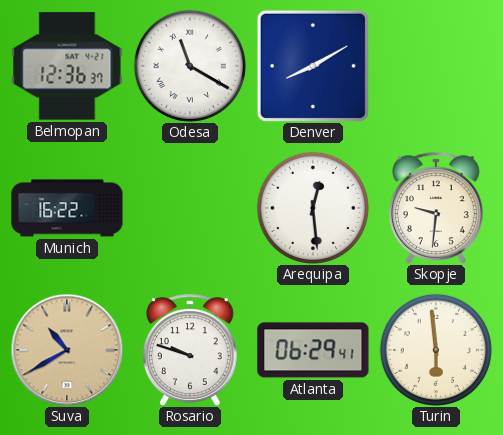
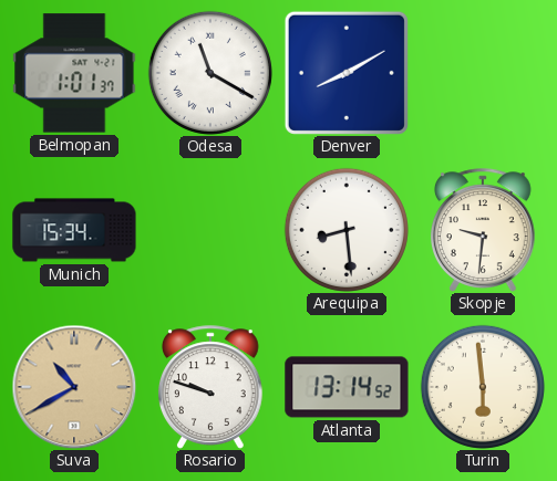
Belmopan: 12:36 -> 1:01 (74, 73)
Munich: 16:22 -> 15:34 (74, 230)
Arequipa: 12:29 -> 8:29 (347, 230)
Atlanta: 06:29 -> 13:14 (347, 387)
